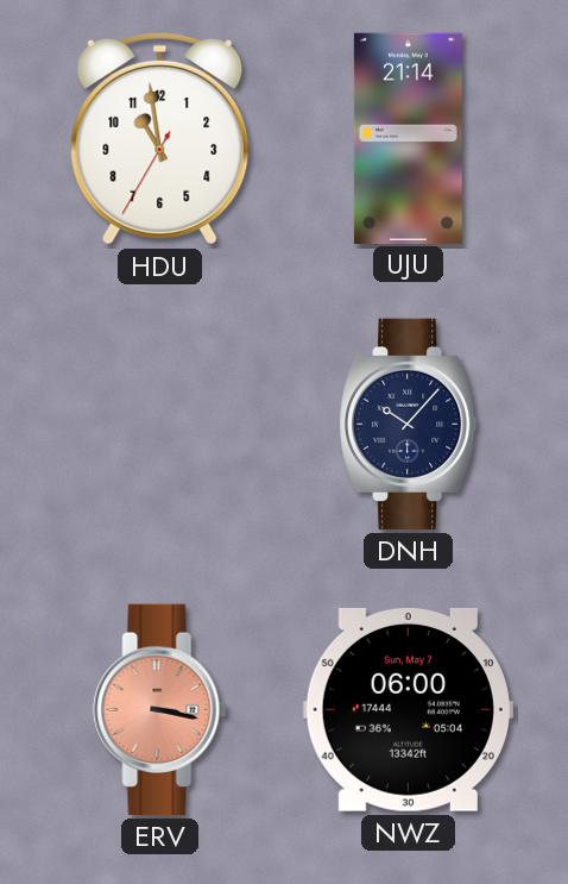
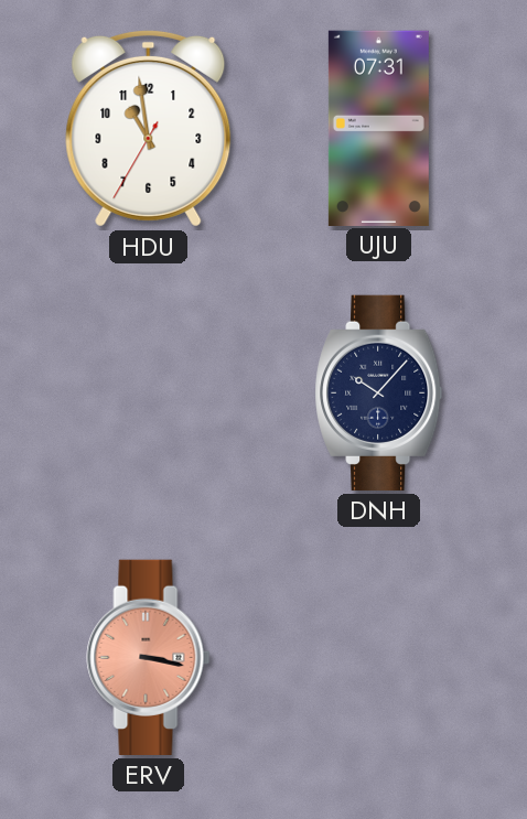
UJU: 21:14 -> 07:31 (378, 128)
NWZ: 06:00 -> none (408, 709)
